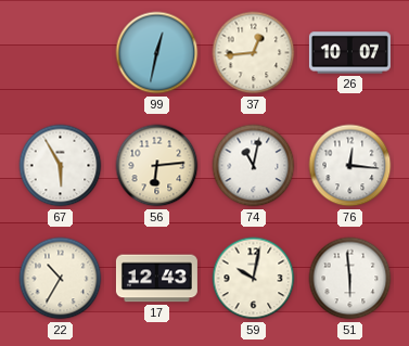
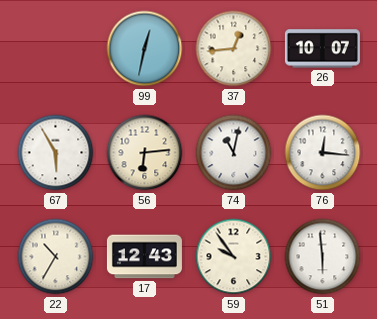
59: 10:02 -> 9:54 (234, 257)
